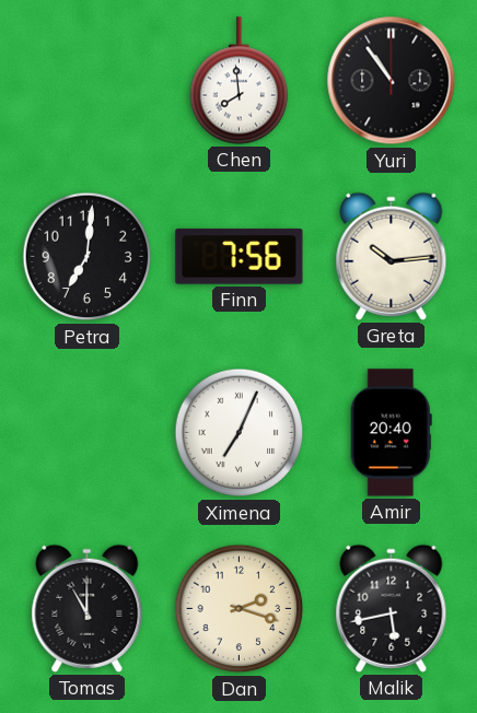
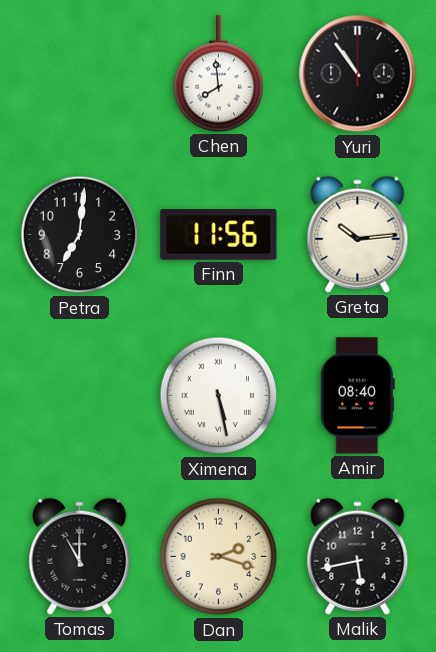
Finn: 7:56 -> 11:56 (219, 235)
Ximena: 7:04 -> 5:28 (219, 396)
Amir: 20:40 -> 08:40 (357, 396)
